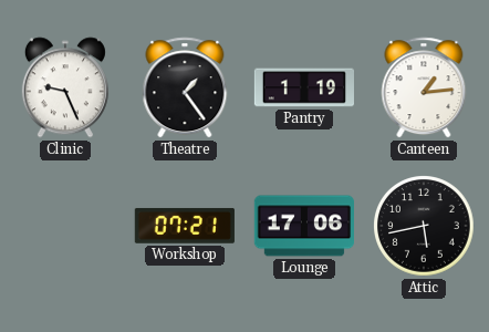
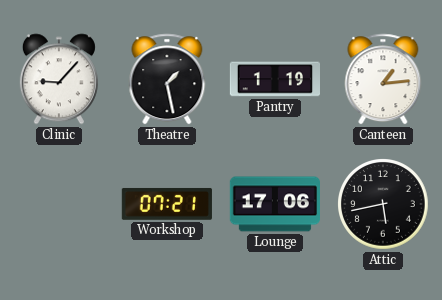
Clinic: 9:26 -> 9:07 (59, 79)
Theatre: 1:24 -> 1:28 (167, 79)
